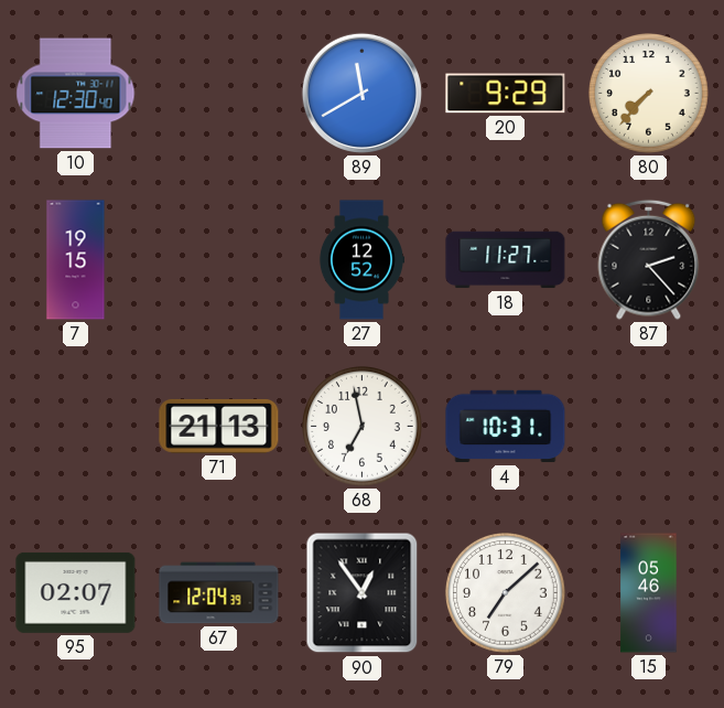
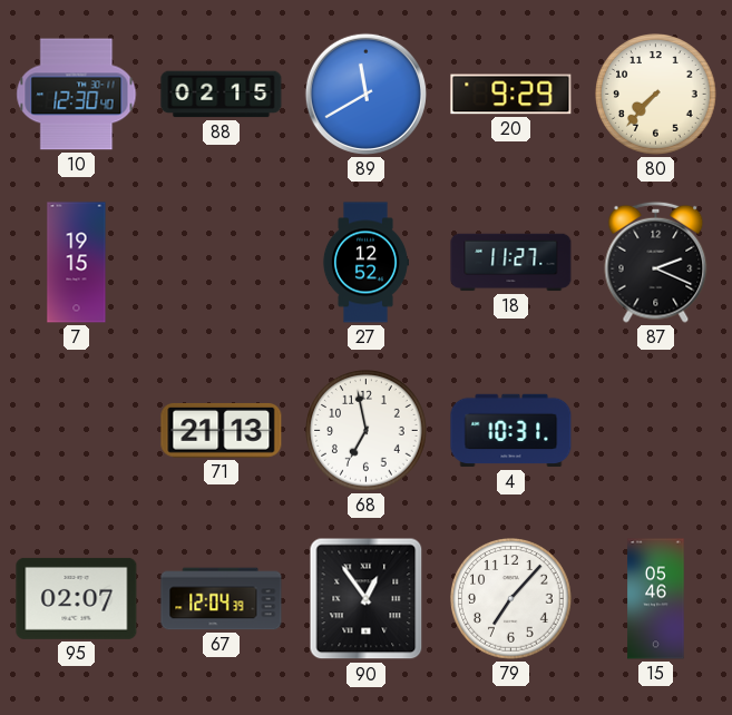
88: none -> 02:15 (222, 95)
87: 2:23 -> 2:19 (656, 262)
79: 7:08 -> 7:07 (511, 599)
